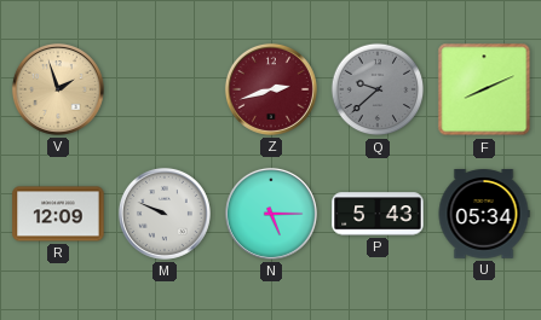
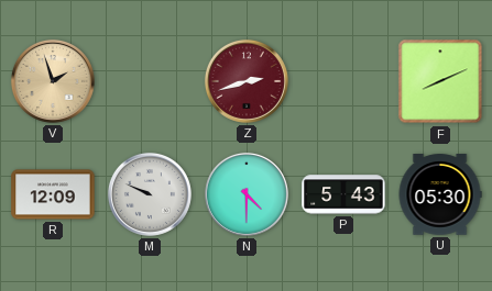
Q: 9:38 -> none (378, 89)
N: 5:15 -> 4:30 (247, 194)
U: 05:34 -> 05:30 (440, 194)
